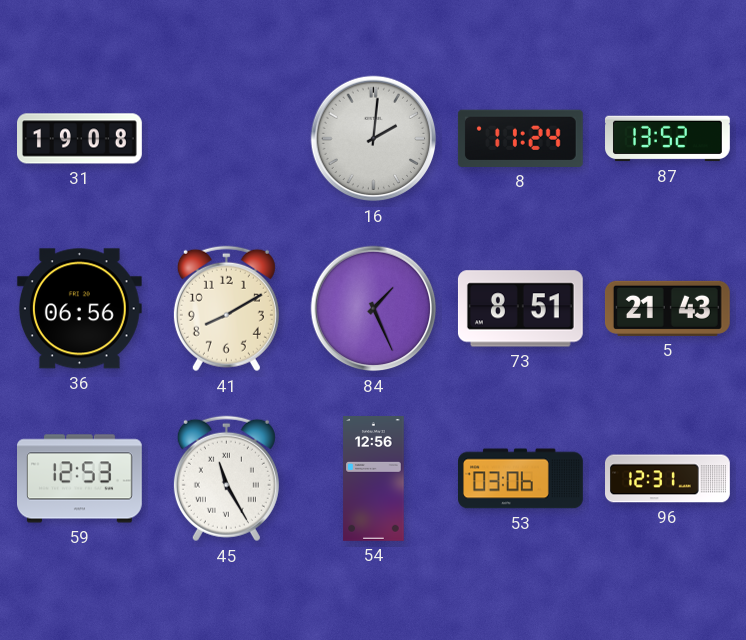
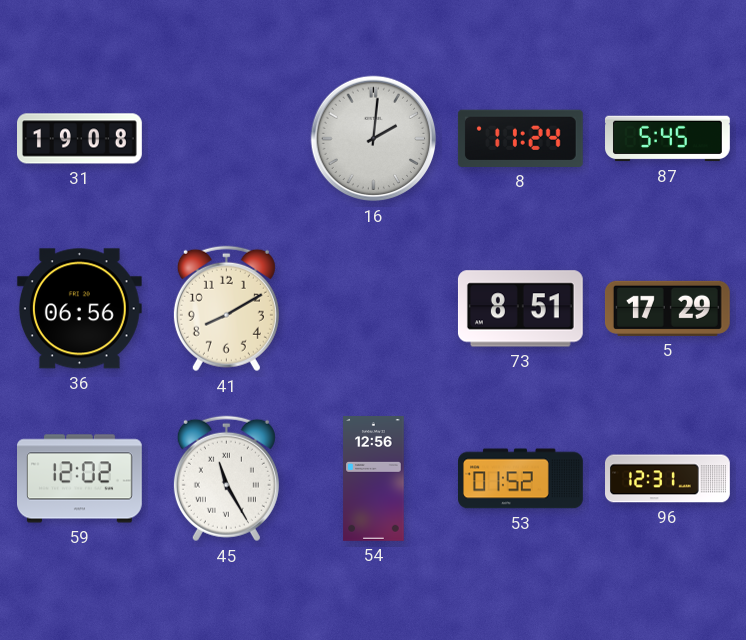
87: 13:52 -> 5:45 (668, 139)
84: 1:26 -> none (374, 309)
5: 21:43 -> 17:29 (667, 308)
59: 12:53 -> 12:02 (80, 479)
53: 03:06 -> 01:52 (521, 479)
